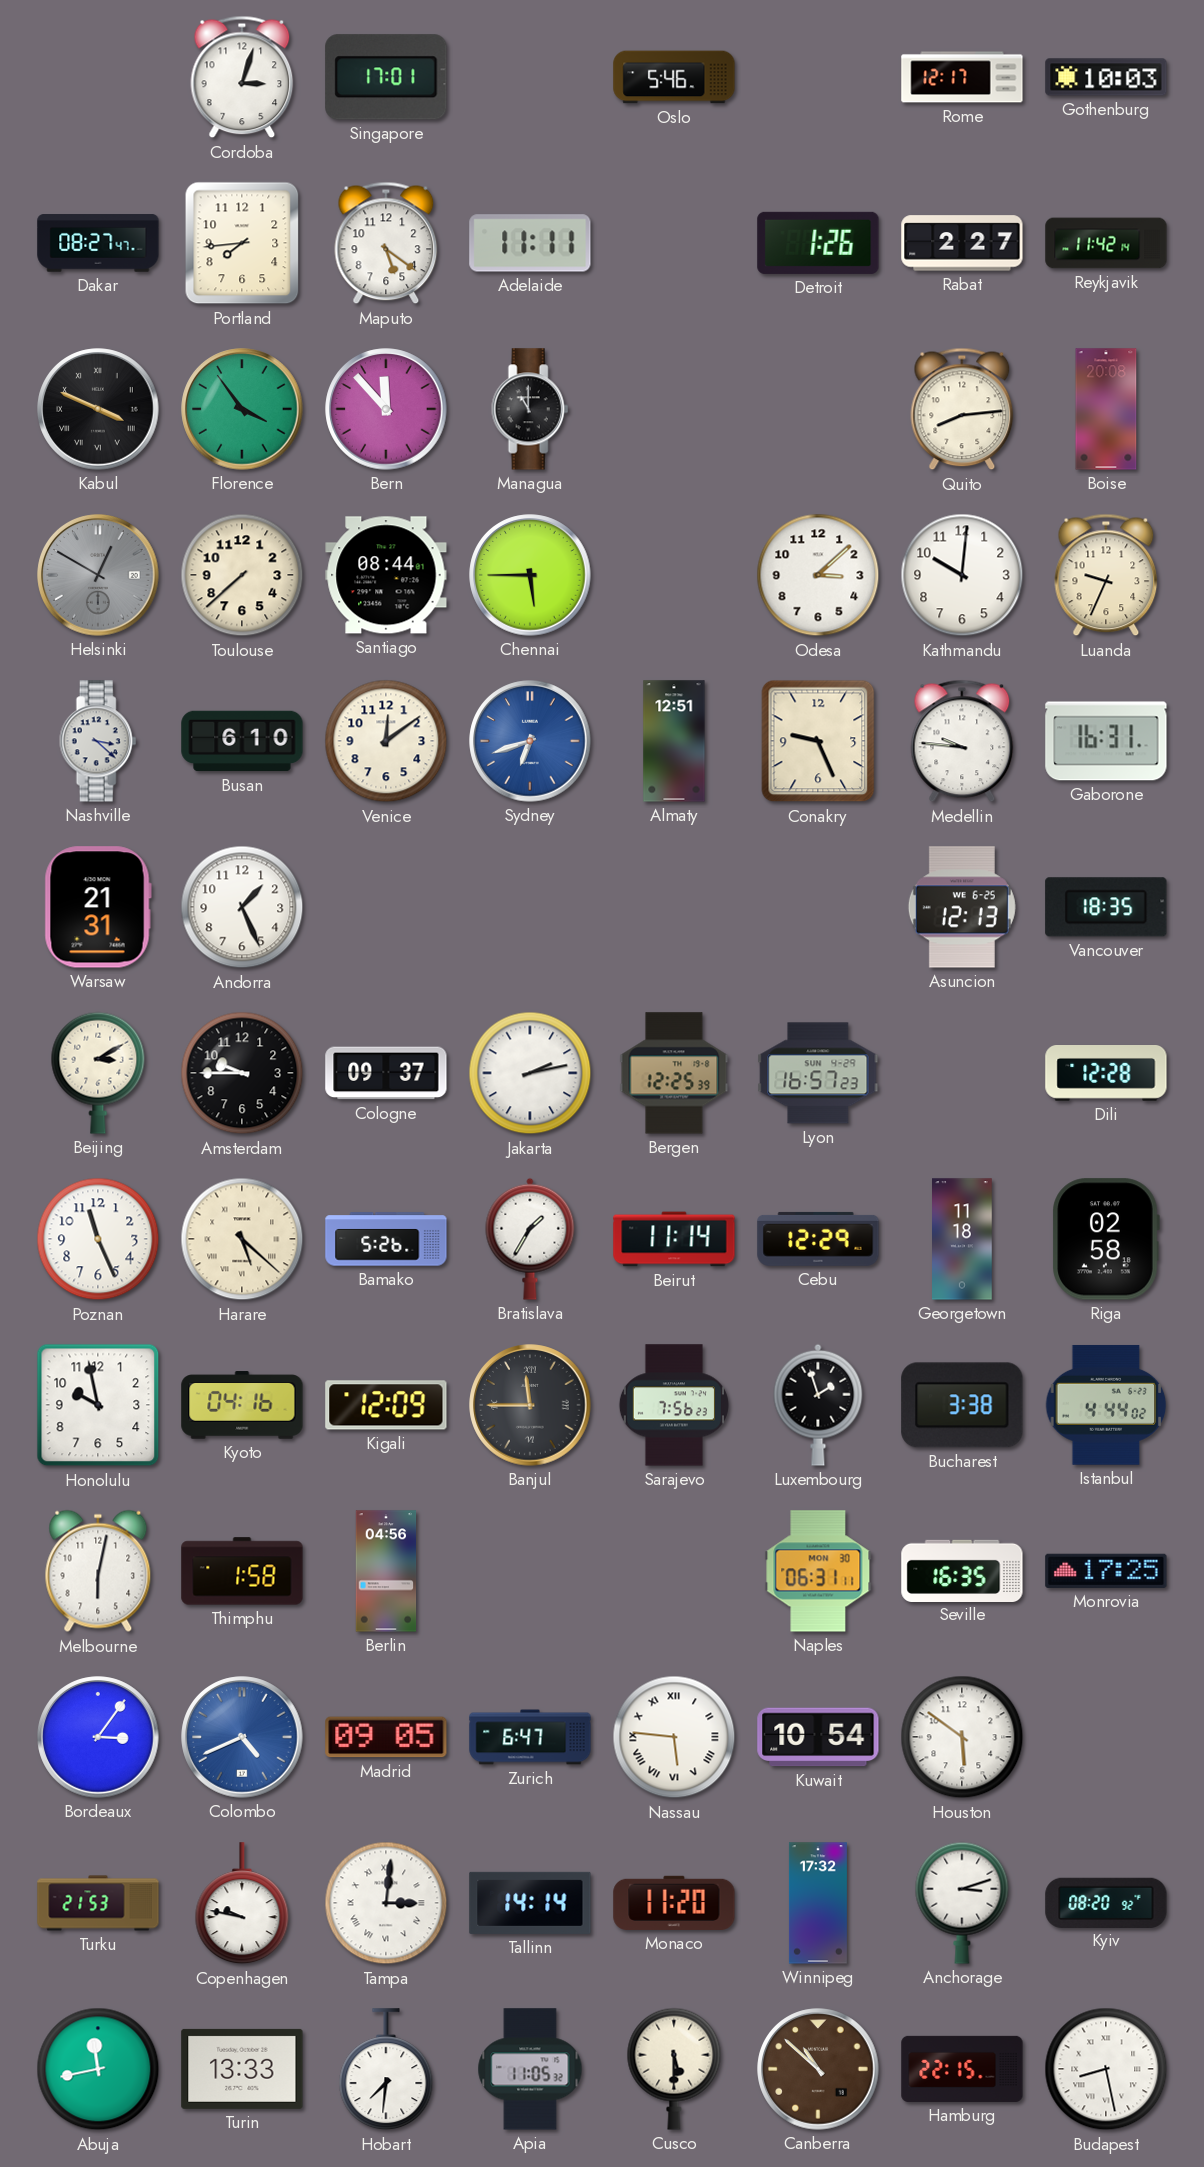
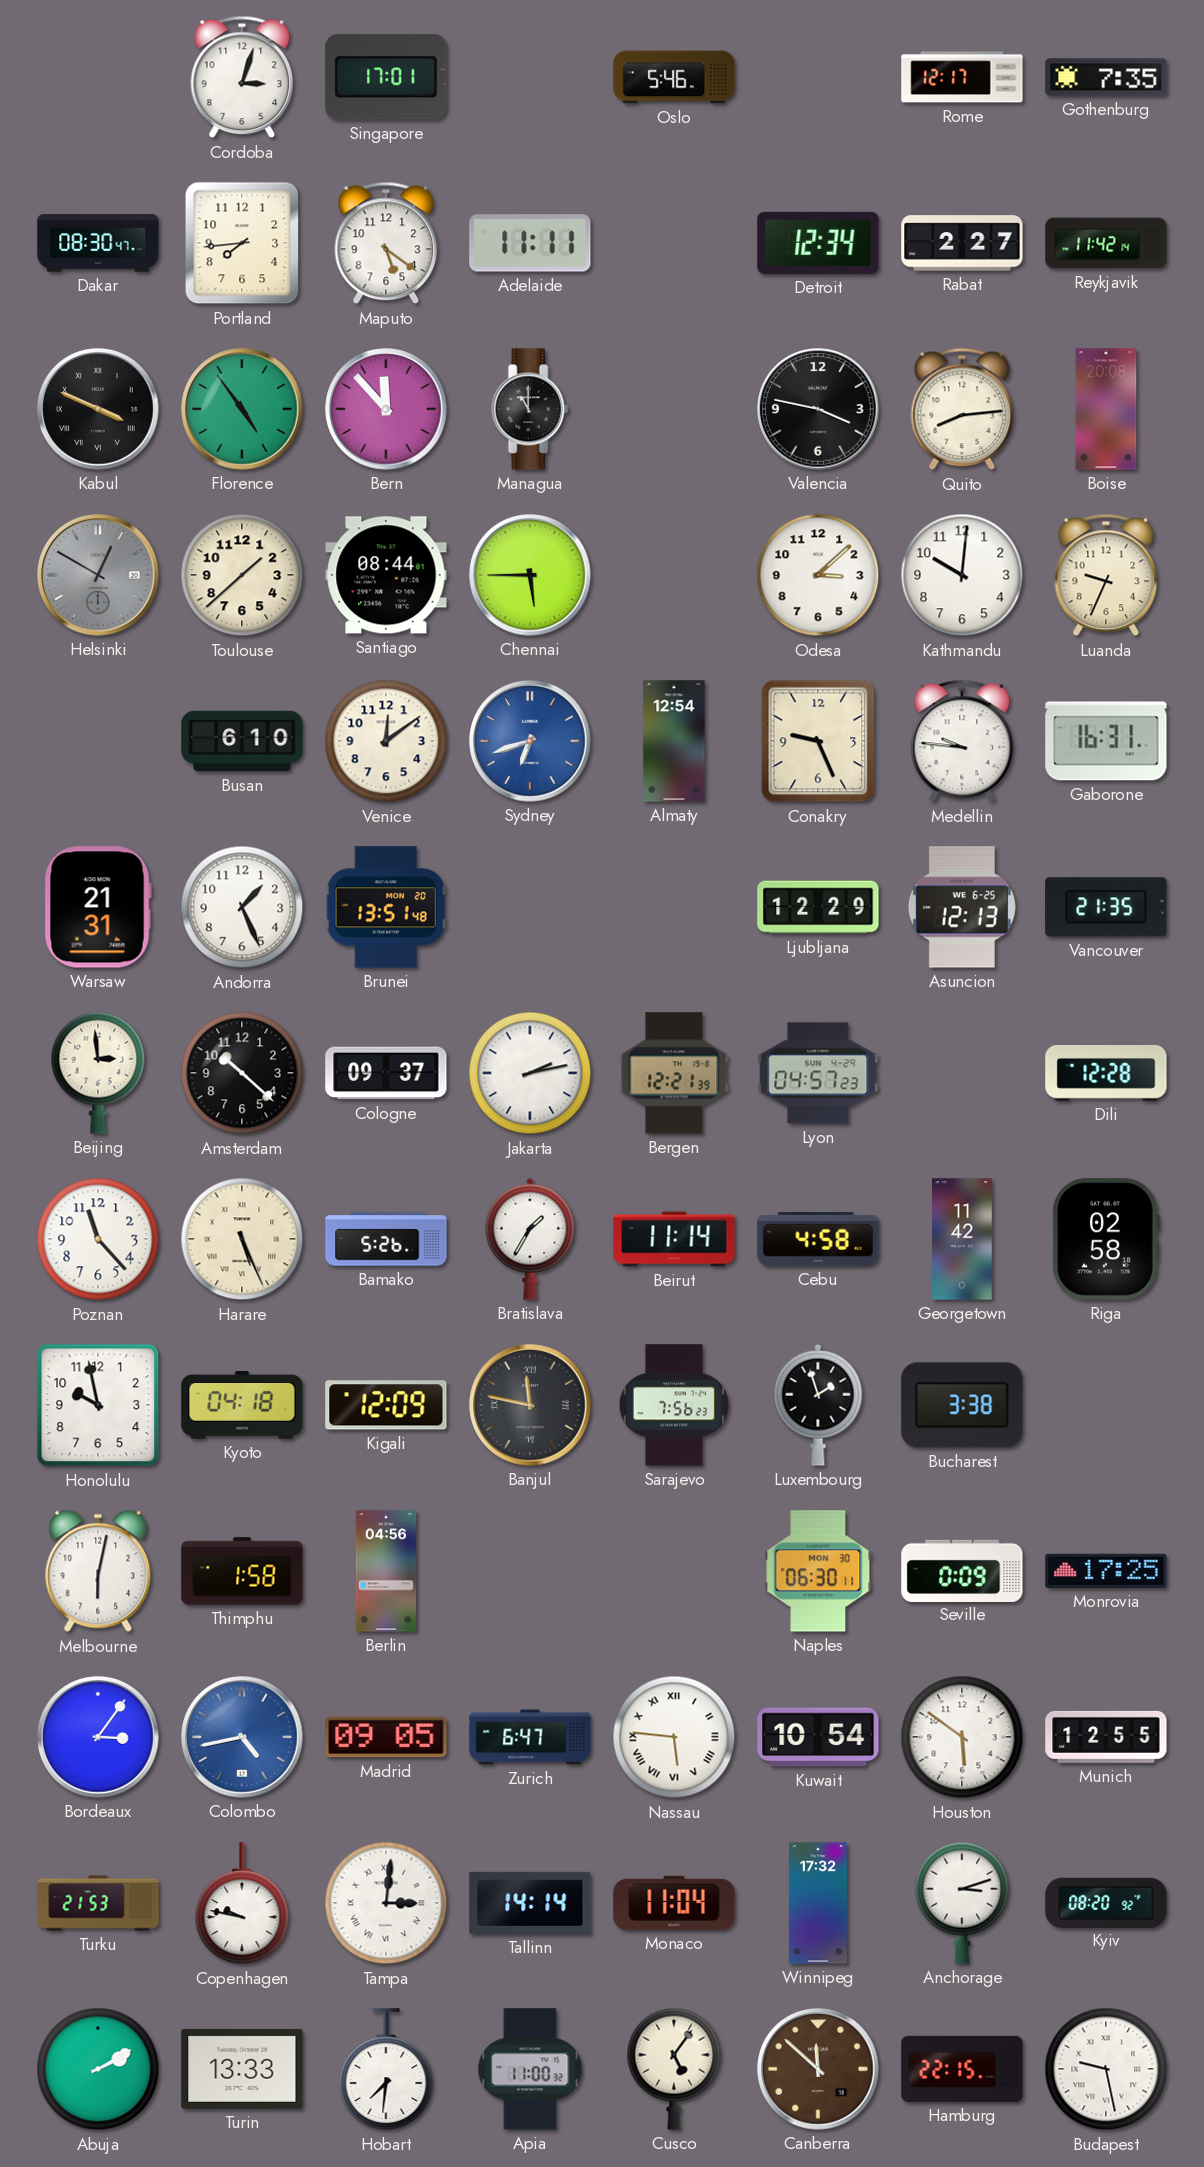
Gothenburg: 10:03 -> 7:35 (1106, 77)
Dakar: 08:27 -> 08:30 (98, 243)
Detroit: 1:26 -> 12:34 (818, 243)
Florence: 3:54 -> 4:54 (242, 409)
Valencia: none -> 3:47 (818, 409)
Toulouse: 7:38 -> 1:38 (242, 575)
Nashville: 3:22 -> none (98, 741)
Almaty: 12:51 -> 12:54 (674, 741)
Brunei: none -> 13:51 (386, 907)
Ljubljana: none -> 12:29 (818, 907)
Vancouver: 18:35 -> 21:35 (1106, 907)
Beijing: 3:10 -> 2:59 (98, 1073)
Amsterdam: 9:45 -> 10:22 (242, 1073)
Bergen: 12:25 -> 12:21 (674, 1073)
Lyon: 16:57 -> 04:57 (818, 1073)
Poznan: 11:26 -> 11:23 (98, 1239)
Harare: 5:22 -> 5:26 (242, 1239)
Cebu: 12:29 -> 4:58 (818, 1239)
Georgetown: 11:18 -> 11:42 (962, 1239)
Kyoto: 04:16 -> 04:18 (242, 1405)
Banjul: 11:45 -> 11:47 (530, 1405)
Istanbul: 4:44 -> none (1106, 1405)
Naples: 06:31 -> 06:30 (818, 1571)
Seville: 16:35 -> 0:09 (962, 1570)
Colombo: 4:41 -> 4:43 (242, 1737)
Munich: none -> 12:55 (1106, 1737)
Monaco: 11:20 -> 11:04 (674, 1903)
Abuja: 11:43 -> 2:10 (98, 2069)
Apia: 11:05 -> 11:00 (530, 2069)
Cusco: 5:30 -> 5:06 (674, 2069)
Canberra: 10:52 -> 11:52 (818, 2069)
Budapest: 8:28 -> 9:28 (1106, 2069)
